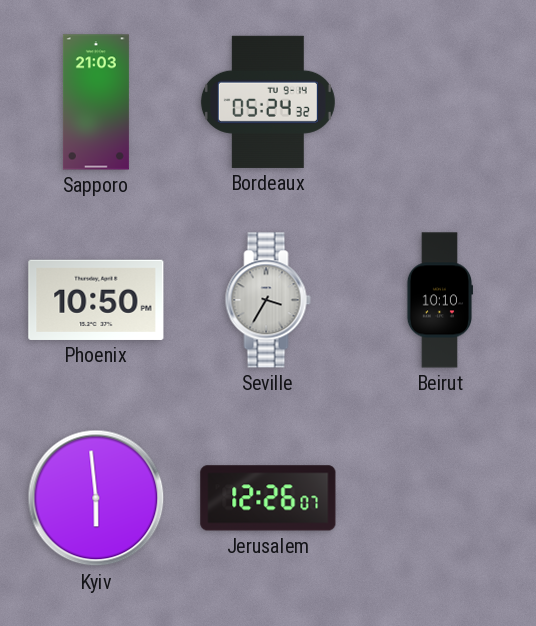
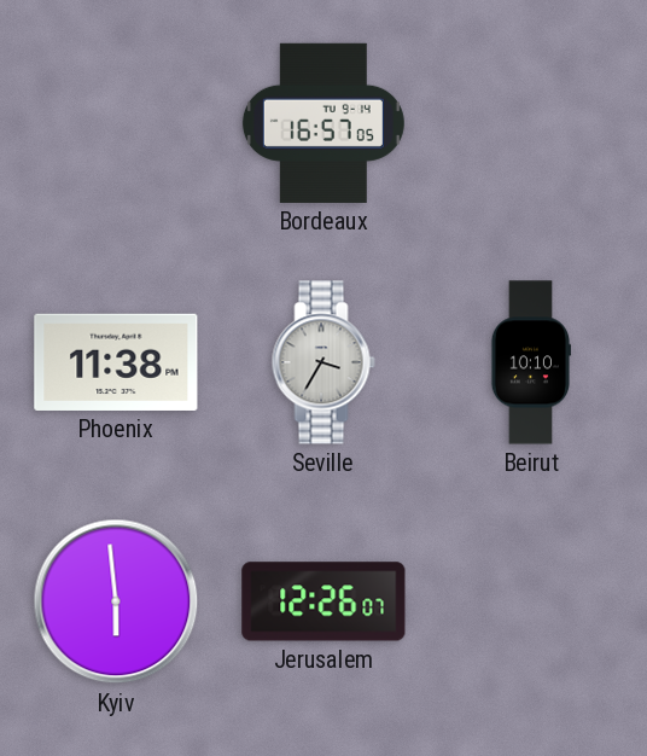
Sapporo: 21:03 -> none (96, 102)
Bordeaux: 05:24 -> 16:57 (323, 123)
Phoenix: 10:50 -> 11:38 (116, 362)
